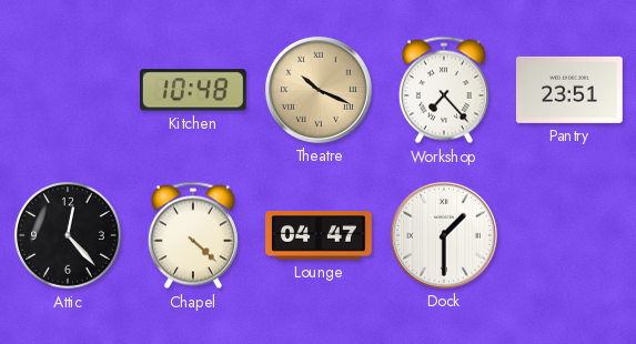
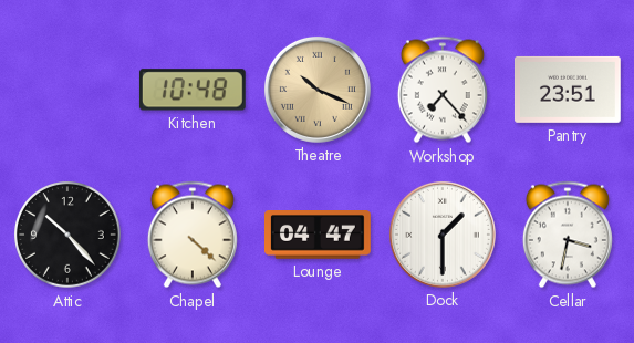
Attic: 12:23 -> 10:23 (69, 236)
Cellar: none -> 3:32 (568, 235)
